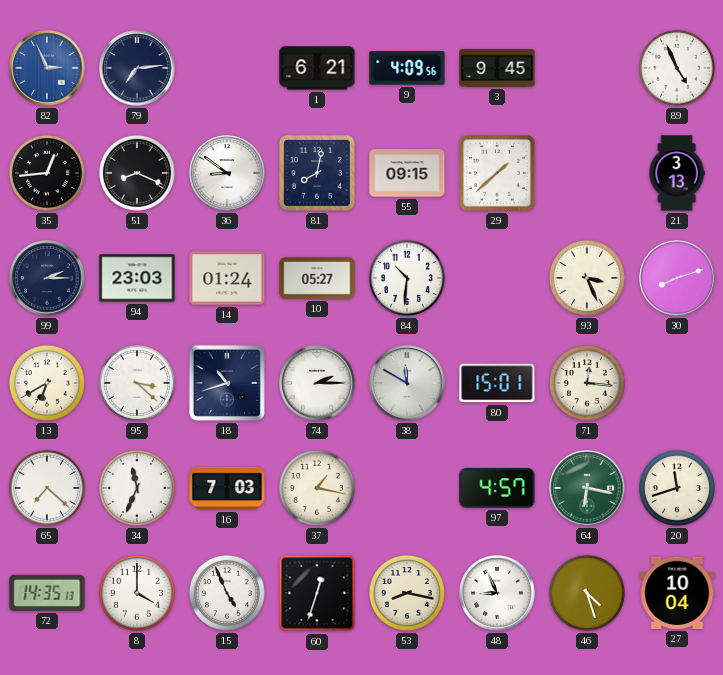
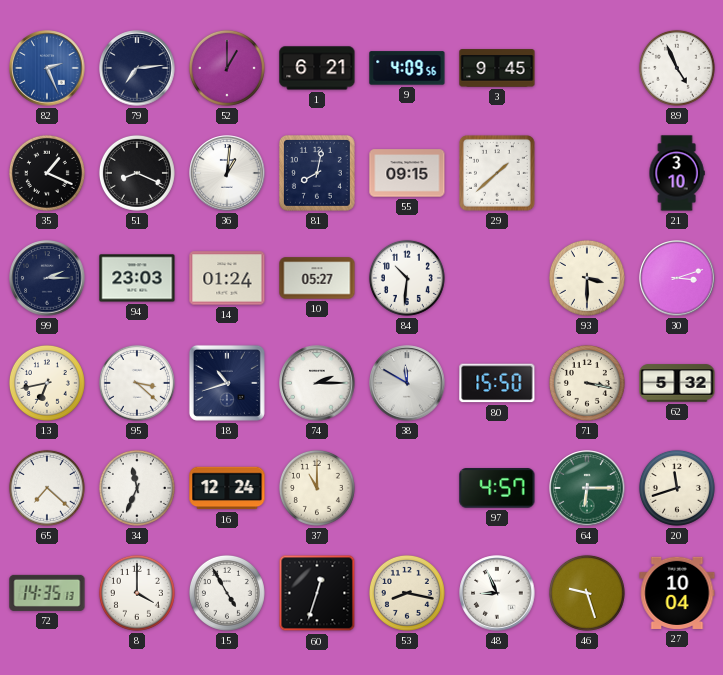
82: 2:56 -> 2:26 (47, 68)
52: none -> 1:00 (227, 68)
35: 12:44 -> 1:19 (47, 173)
36: 8:51 -> 1:01 (227, 173)
21: 3:13 -> 3:10 (677, 173)
93: 3:26 -> 3:30 (587, 278)
30: 8:12 -> 3:12 (677, 278)
13: 6:40 -> 6:43 (47, 383)
80: 15:01 -> 15:50 (497, 383)
71: 12:16 -> 3:17 (587, 383)
62: none -> 5:32 (677, 383)
16: 7:03 -> 12:24 (227, 488)
37: 1:17 -> 11:00 (317, 488)
64: 6:17 -> 6:15 (587, 488)
15: 4:56 -> 4:55 (227, 593)
46: 4:27 -> 9:27 (587, 593)
